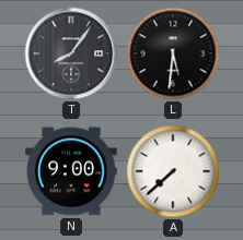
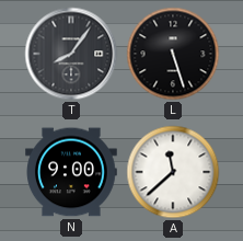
L: 5:31 -> 5:27 (173, 54)
A: 7:38 -> 11:38 (173, 172)
